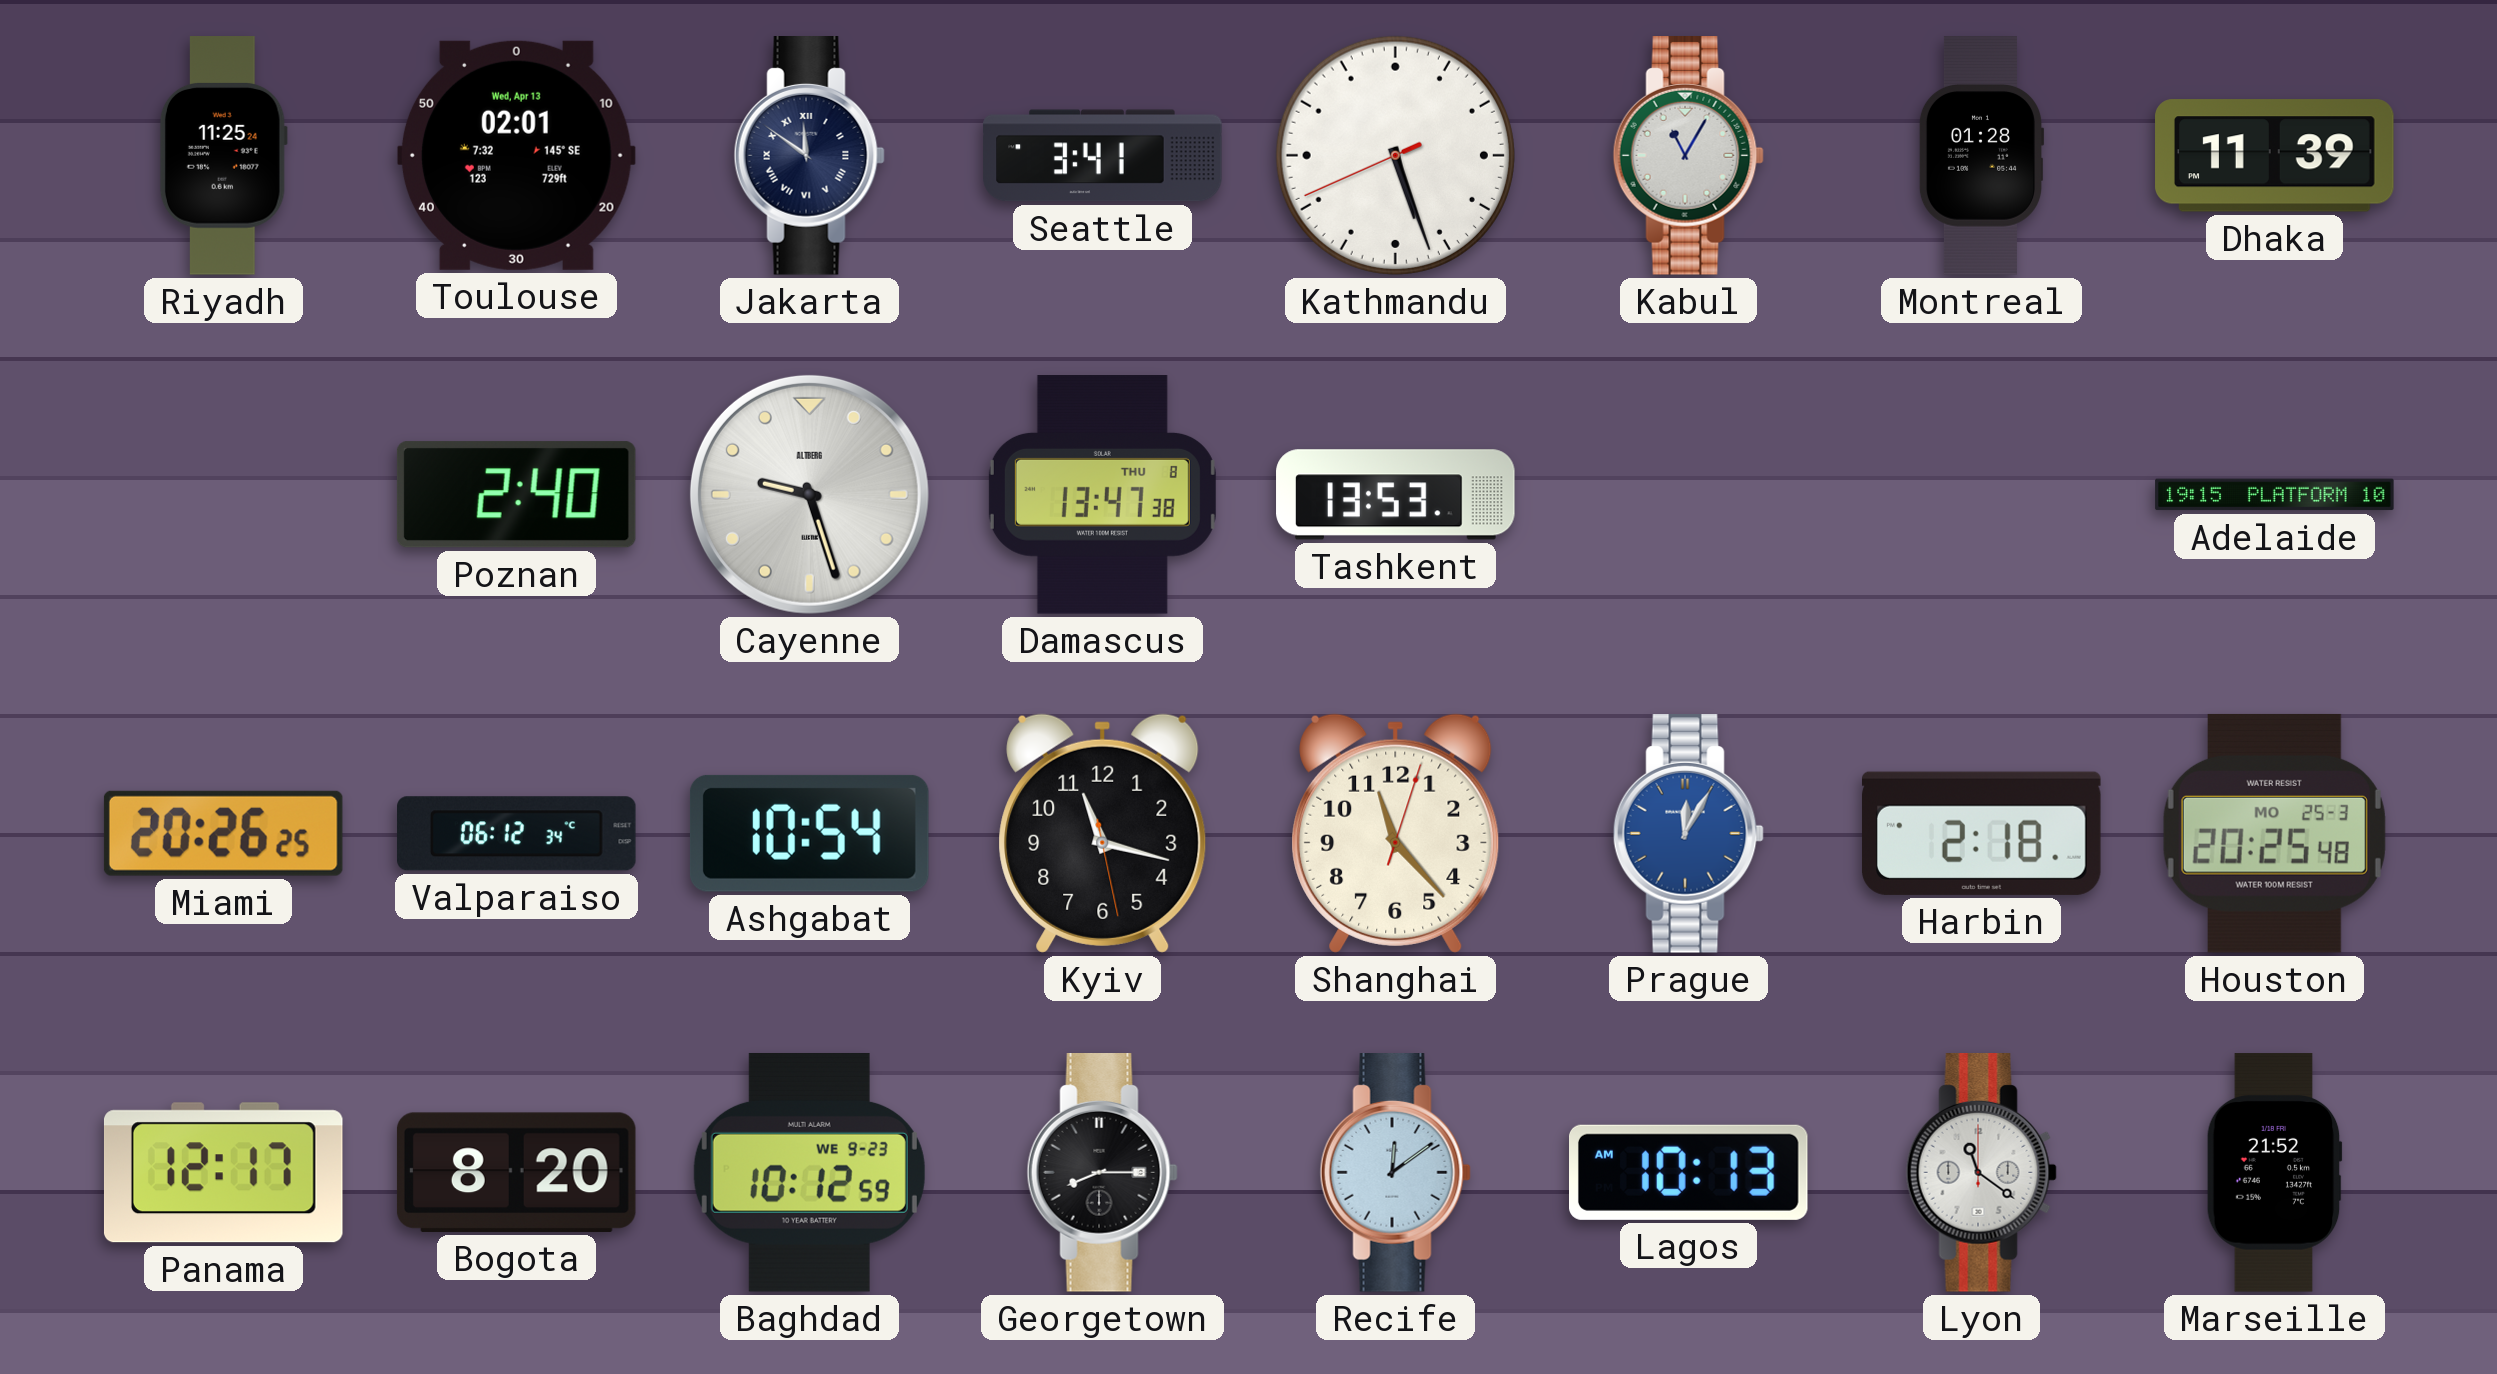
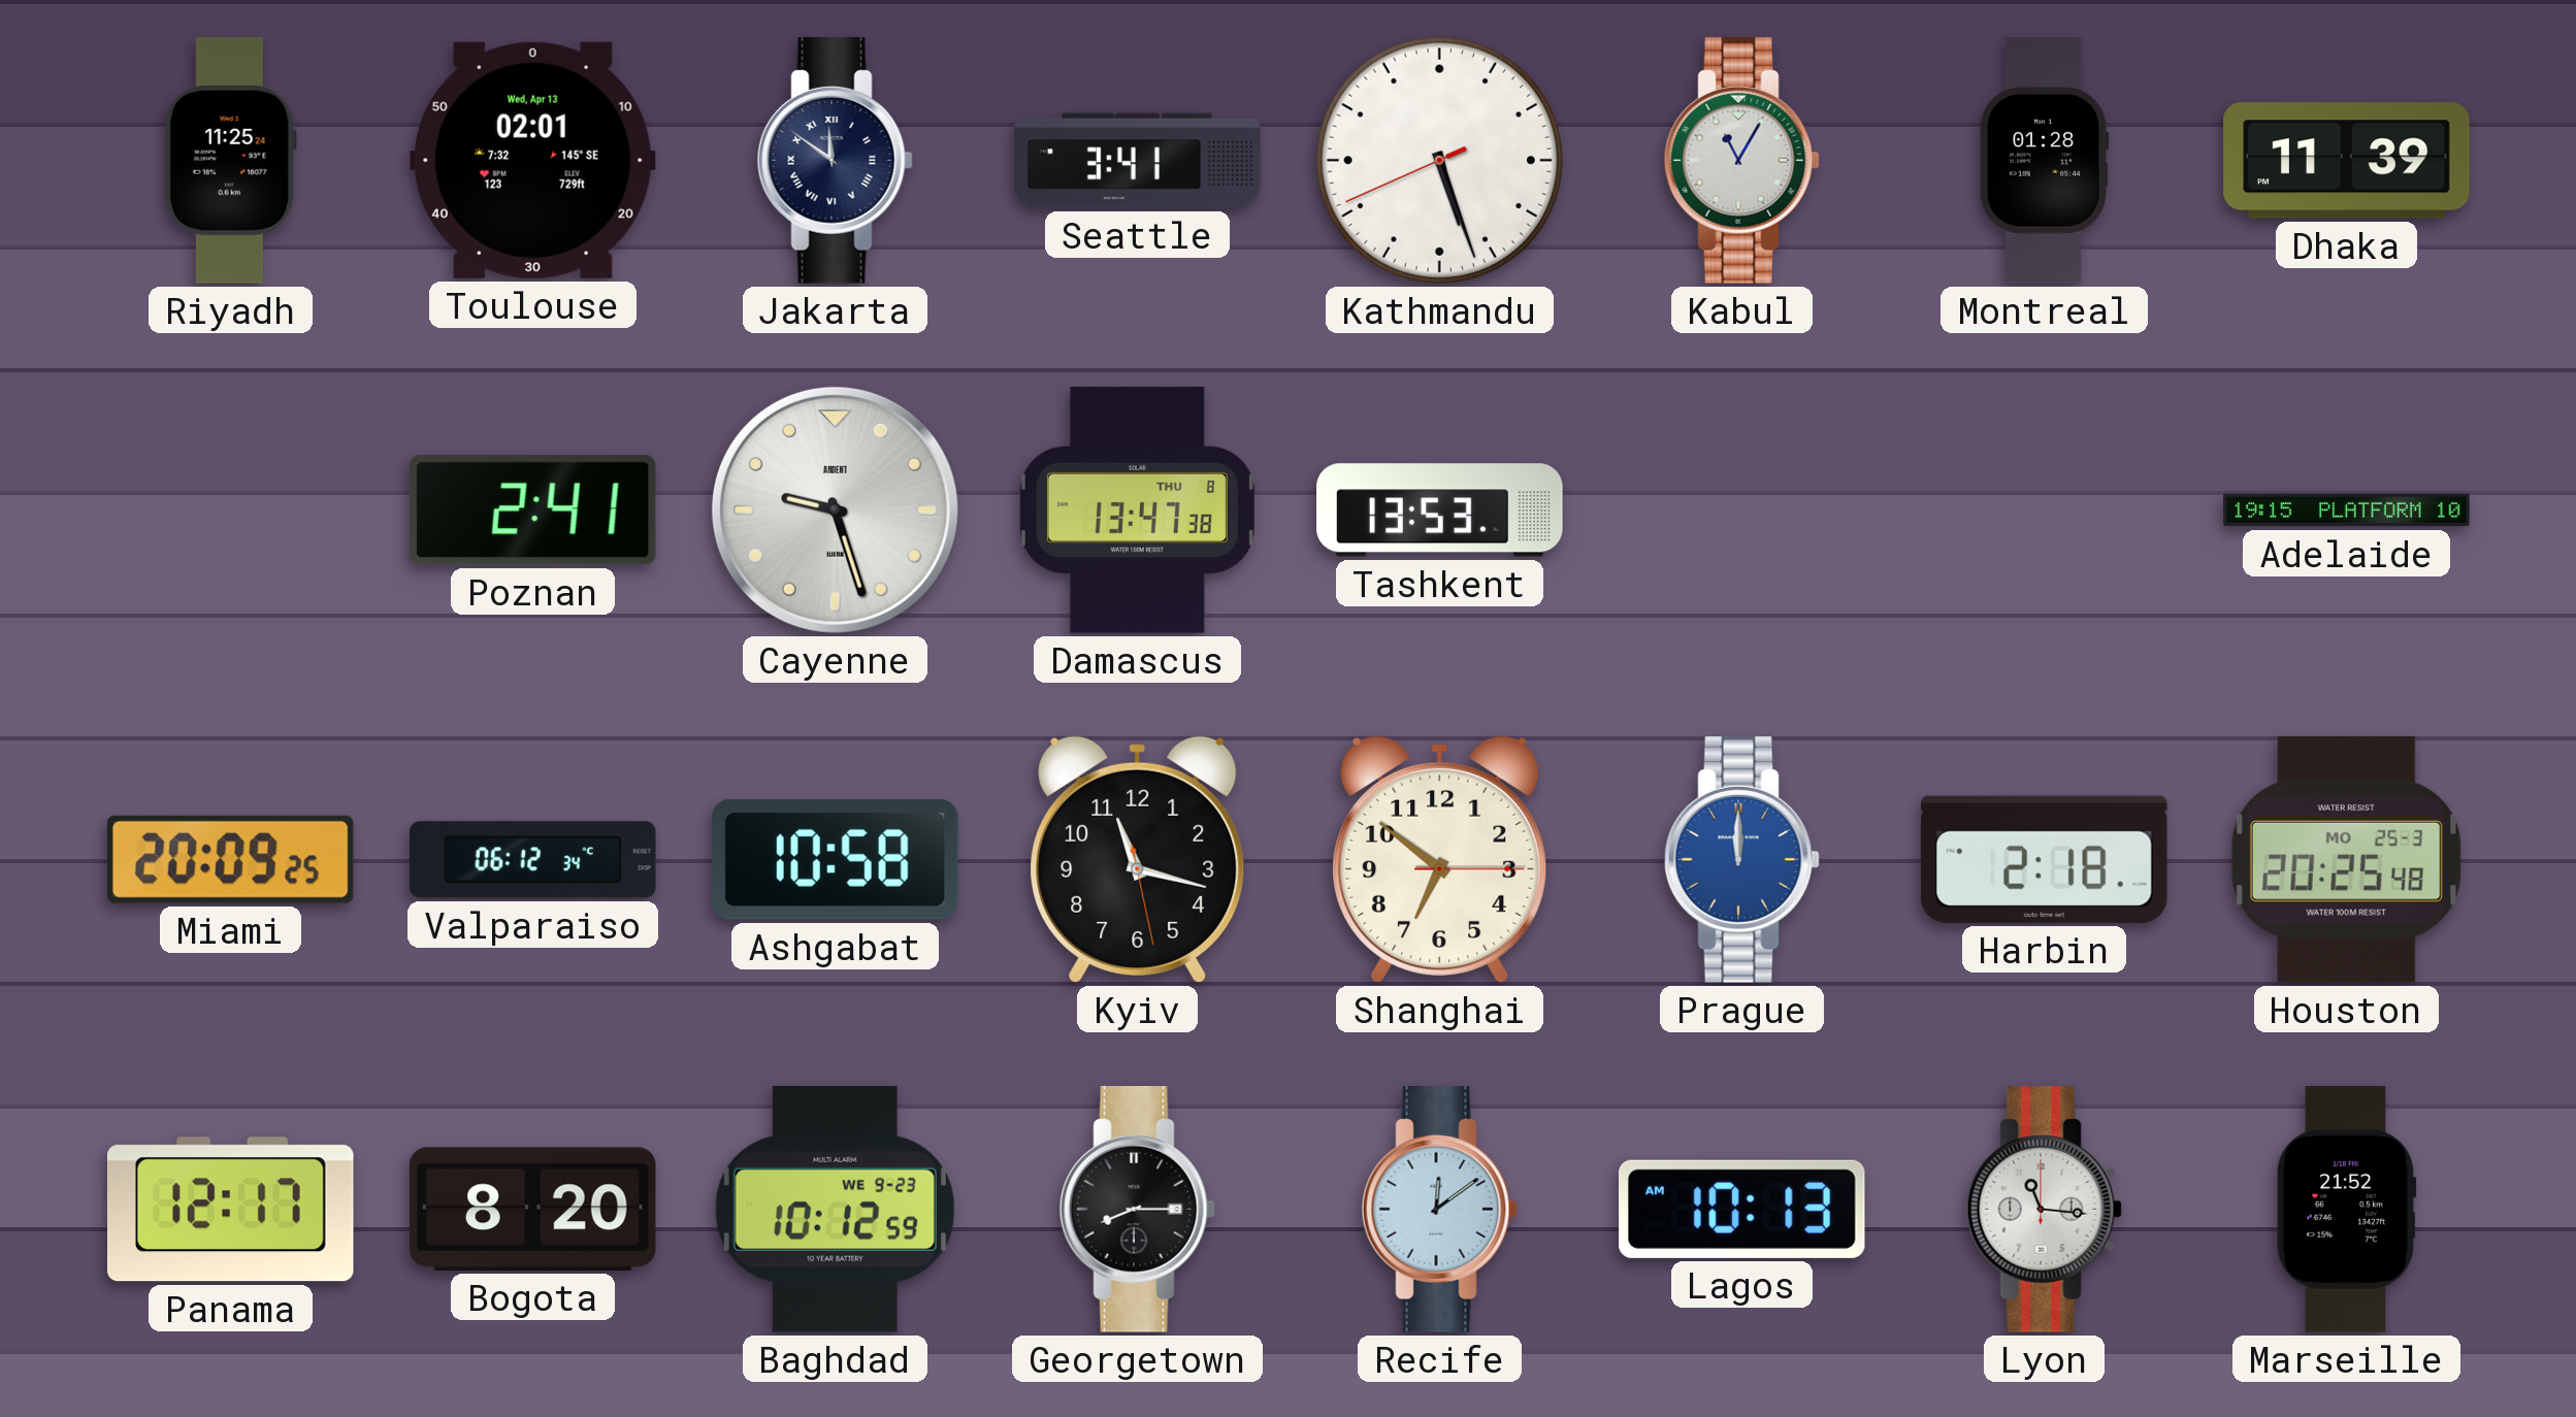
Poznan: 2:40 -> 2:41 (532, 510)
Cayenne brand: ALTBERG -> ARDENT (835, 509)
Miami: 20:26 -> 20:09 (230, 859)
Ashgabat: 10:54 -> 10:58 (835, 859)
Shanghai: 11:23 -> 6:51 (1440, 859)
Prague: 12:05 -> 12:00 (1741, 860)
Lyon: 11:21 -> 11:16 (2044, 1210)
